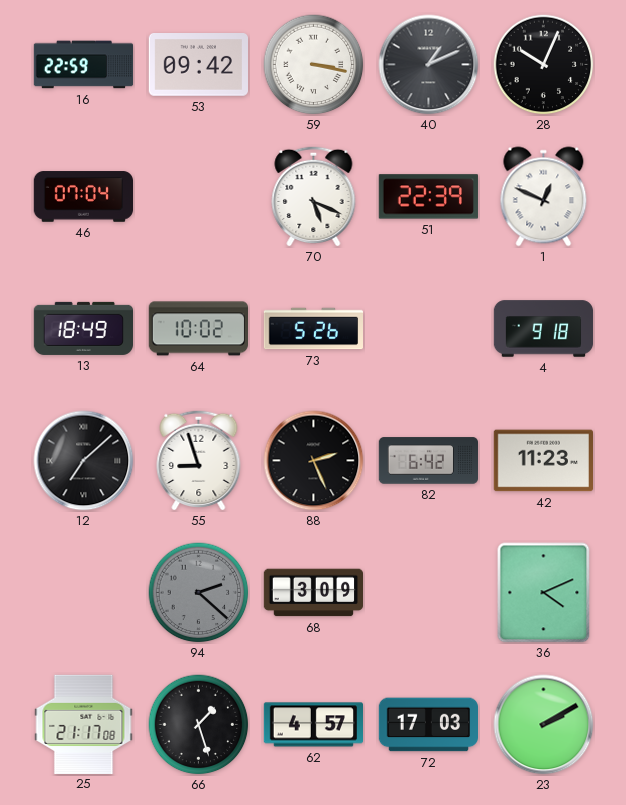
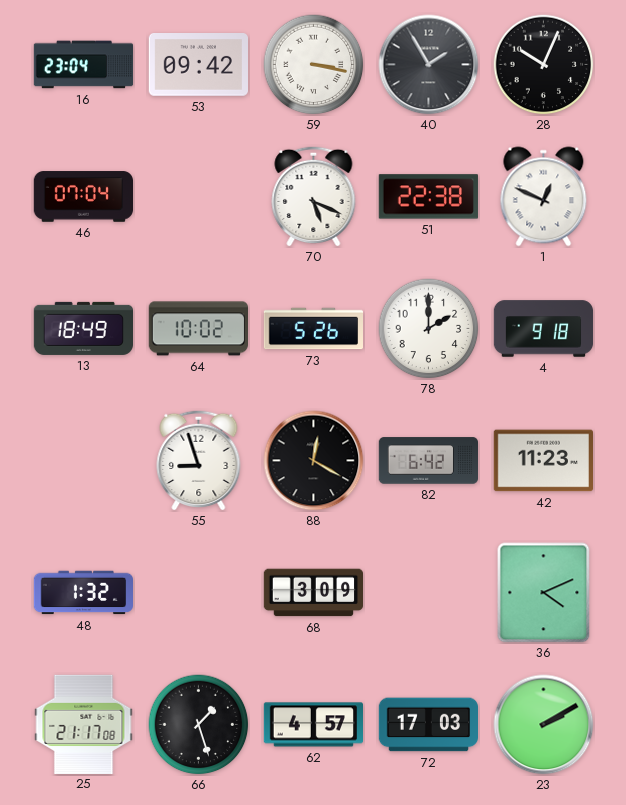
16: 22:59 -> 23:04 (84, 65)
40: 1:11 -> 1:55 (429, 65)
51: 22:39 -> 22:38 (428, 197)
78: none -> 2:00 (429, 329)
12: 7:08 -> none (84, 461)
88: 2:26 -> 12:20 (314, 461)
48: none -> 1:32 (83, 593)
94: 2:22 -> none (199, 593)
